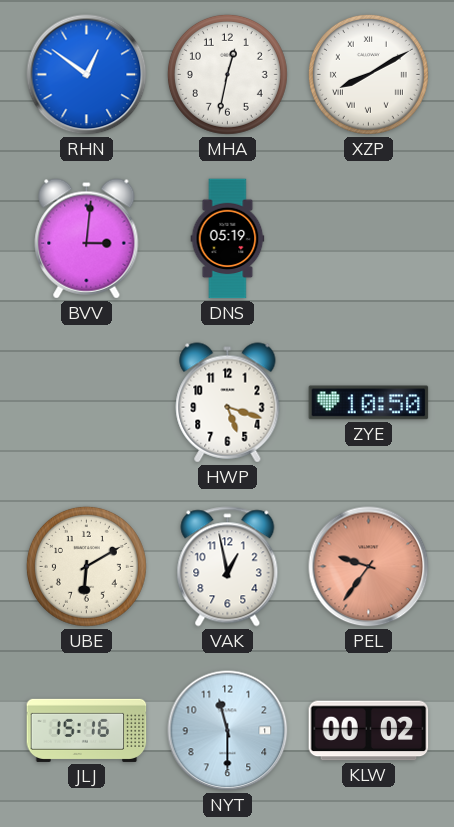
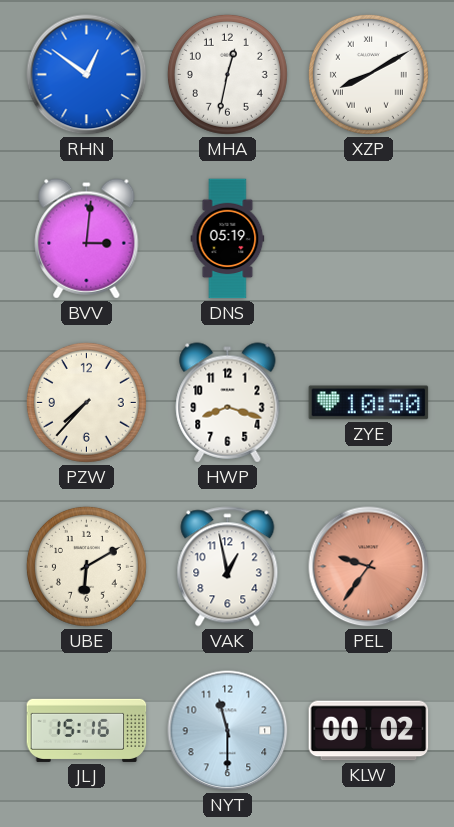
PZW: none -> 7:37 (86, 402)
HWP: 5:18 -> 8:18 (228, 403)
